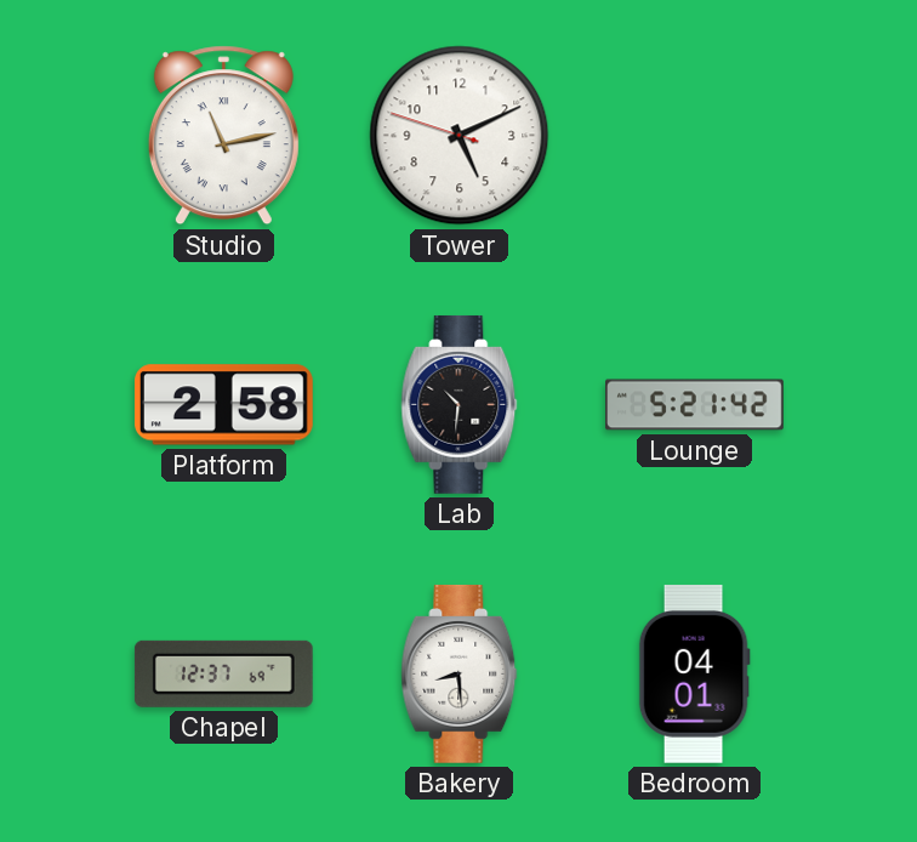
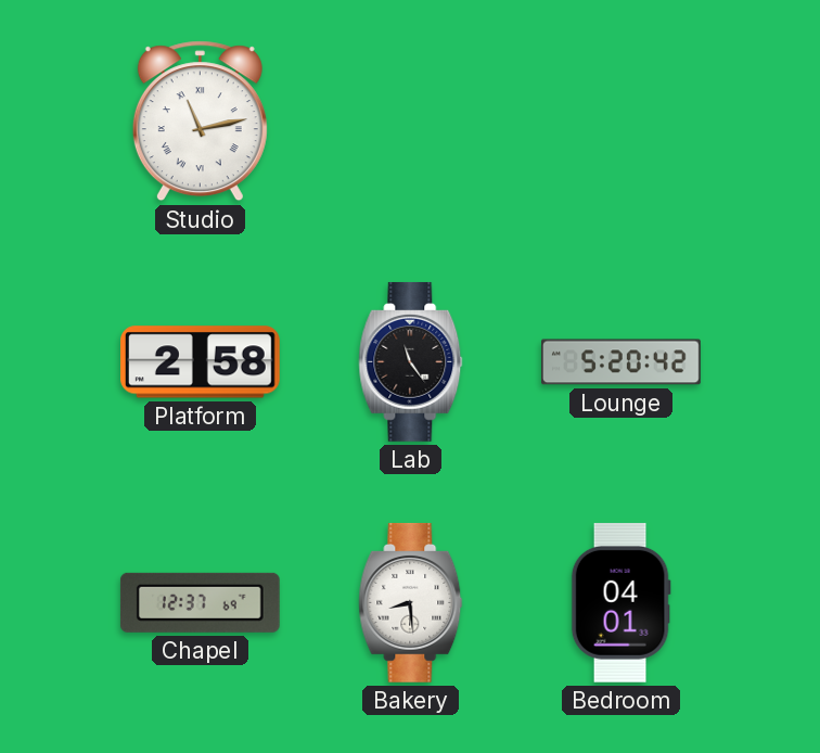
Tower: 5:10 -> none (460, 136)
Lab: 10:31 -> 11:24 (411, 361)
Lounge: 5:21 -> 5:20 (622, 362)
